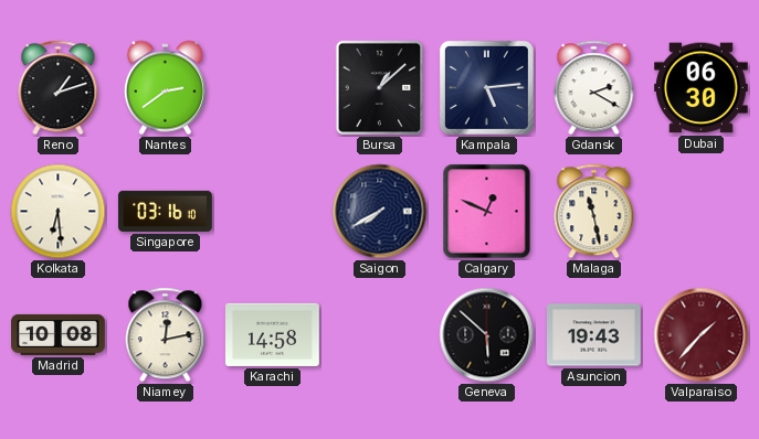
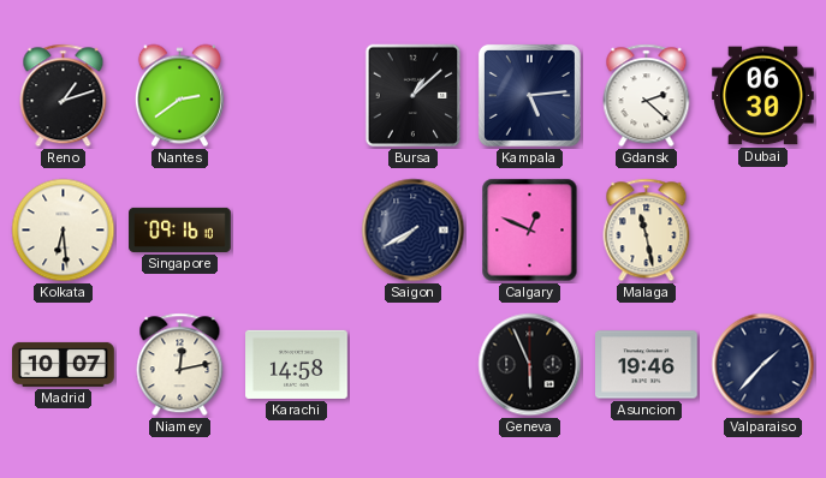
Gdansk: 2:20 -> 2:22 (647, 96)
Singapore: 03:16 -> 09:16 (180, 229)
Madrid: 10:08 -> 10:07 (64, 364)
Geneva: 5:52 -> 5:56 (530, 365)
Asuncion: 19:43 -> 19:46 (647, 365)
Valparaiso dial: burgundy -> navy (763, 365)
